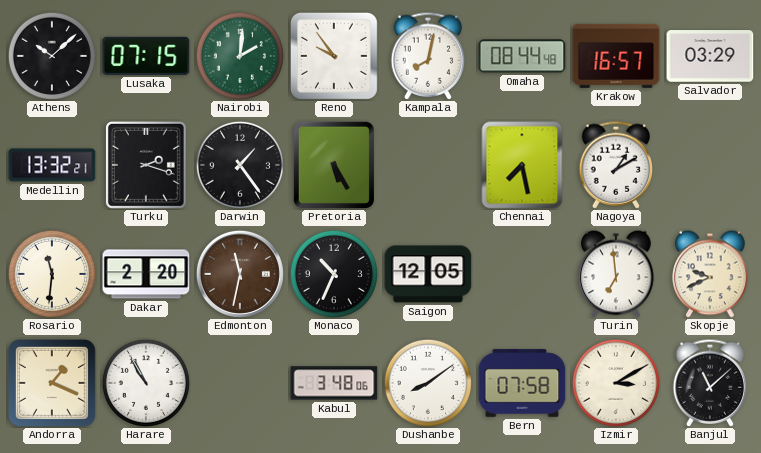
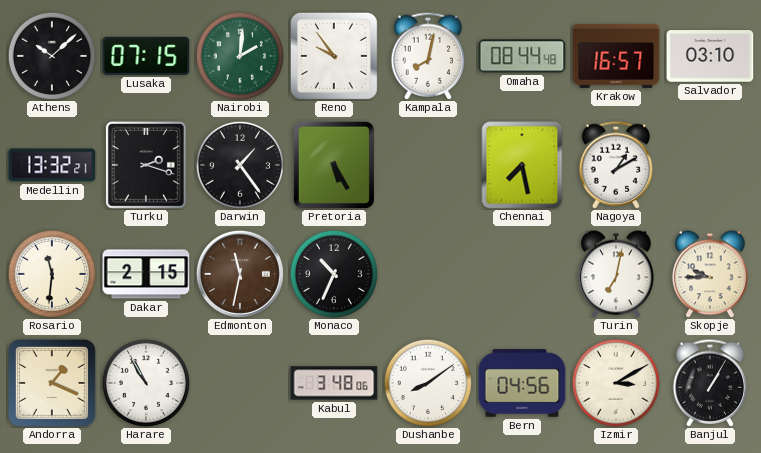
Salvador: 03:29 -> 03:10 (710, 56)
Dakar: 2:20 -> 2:15 (146, 274)
Saigon: 12:05 -> none (428, 274)
Turin: 6:59 -> 7:02 (616, 274)
Skopje: 9:41 -> 9:45 (710, 274)
Bern: 07:58 -> 04:56 (522, 383)
Banjul: 11:08 -> 1:05 (710, 383)
